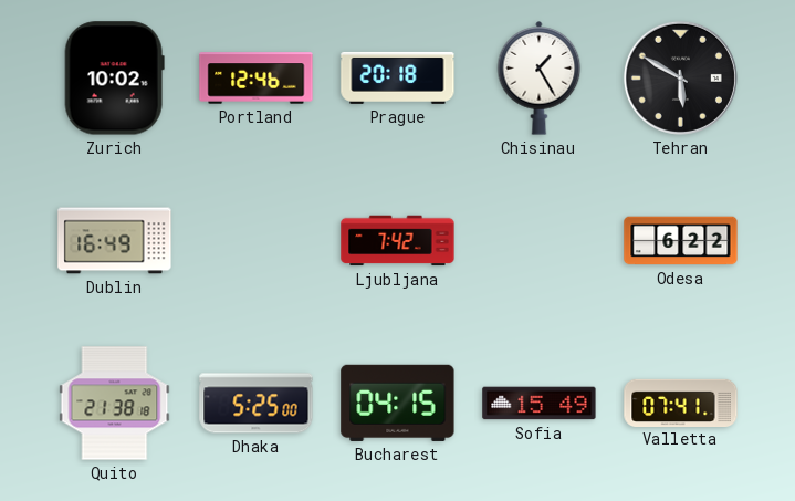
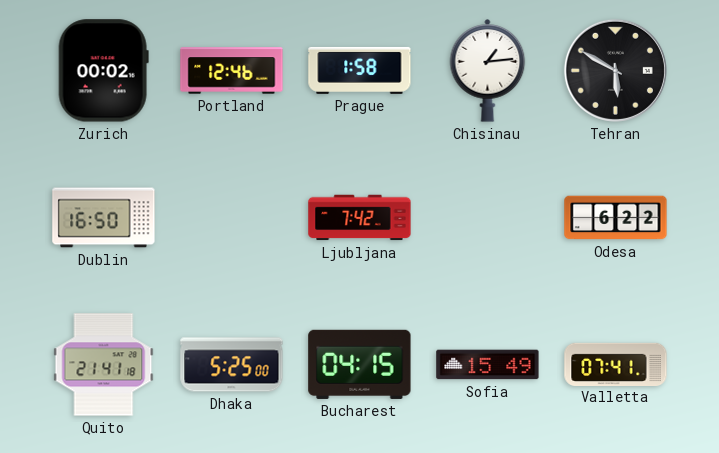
Zurich: 10:02 -> 00:02 (103, 71)
Prague: 20:18 -> 1:58 (360, 70)
Chisinau: 1:25 -> 1:14 (488, 71)
Dublin: 16:49 -> 16:50 (104, 218)
Quito: 21:38 -> 21:41 (104, 365)
